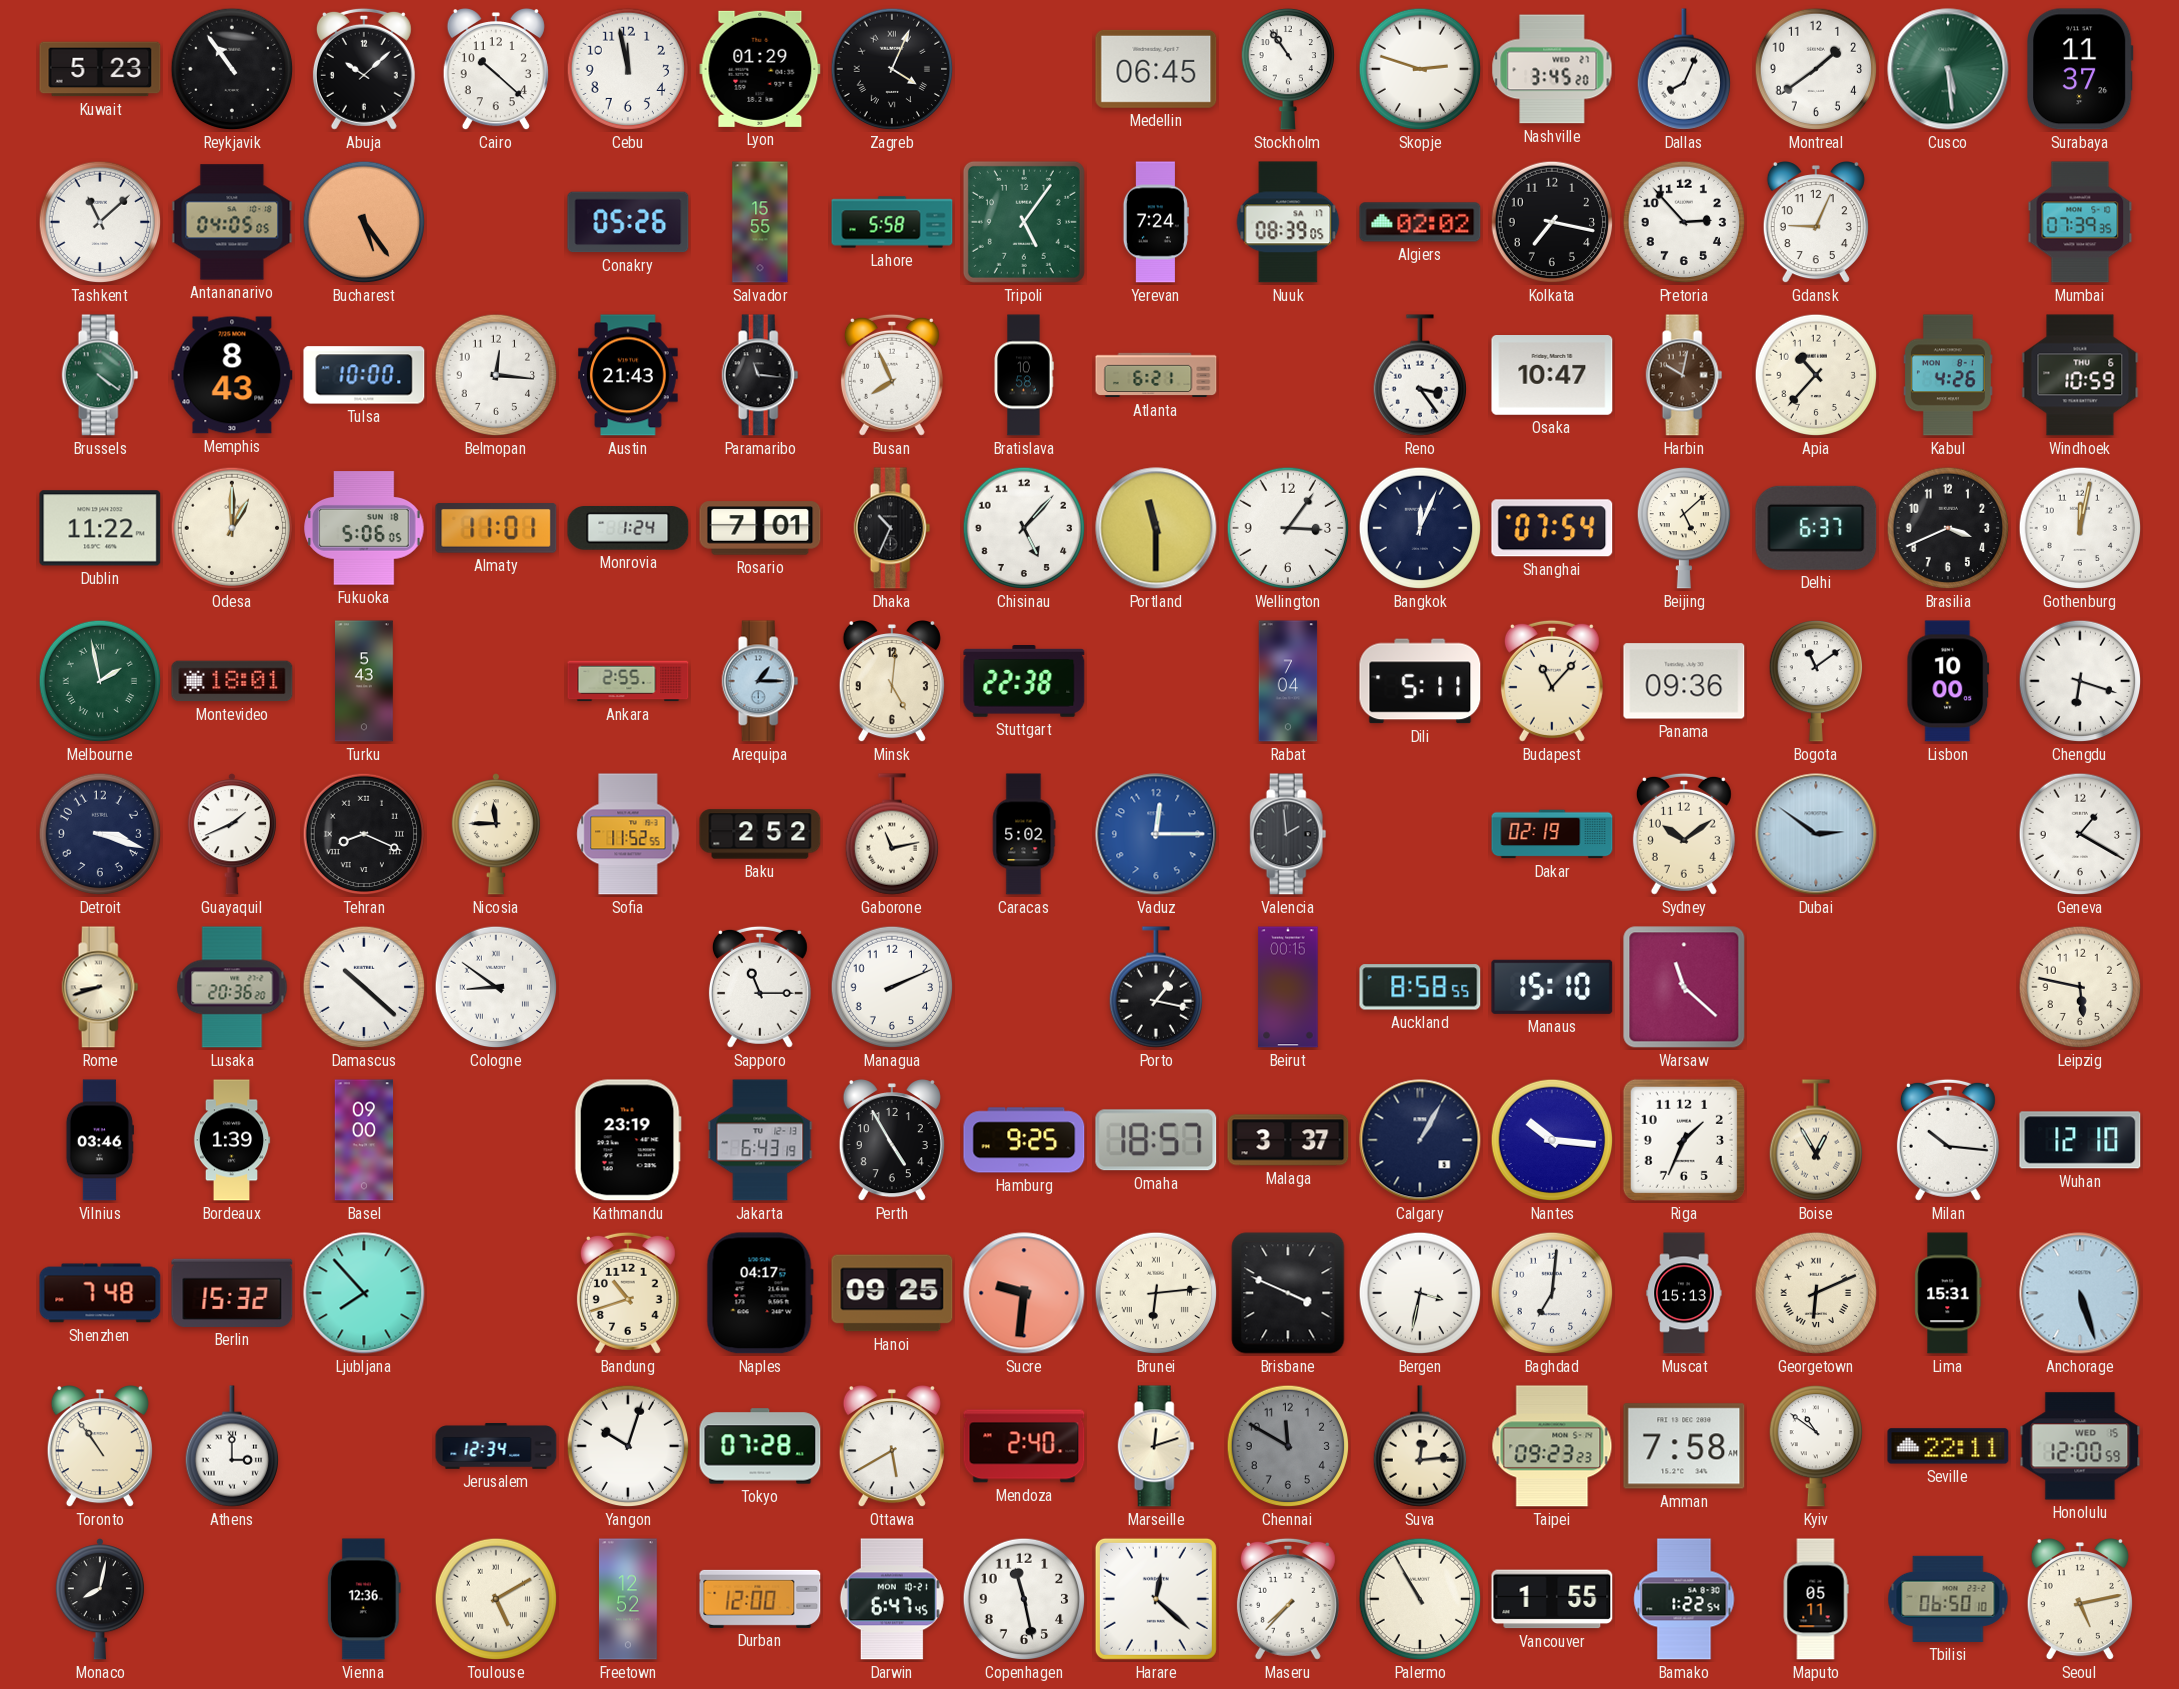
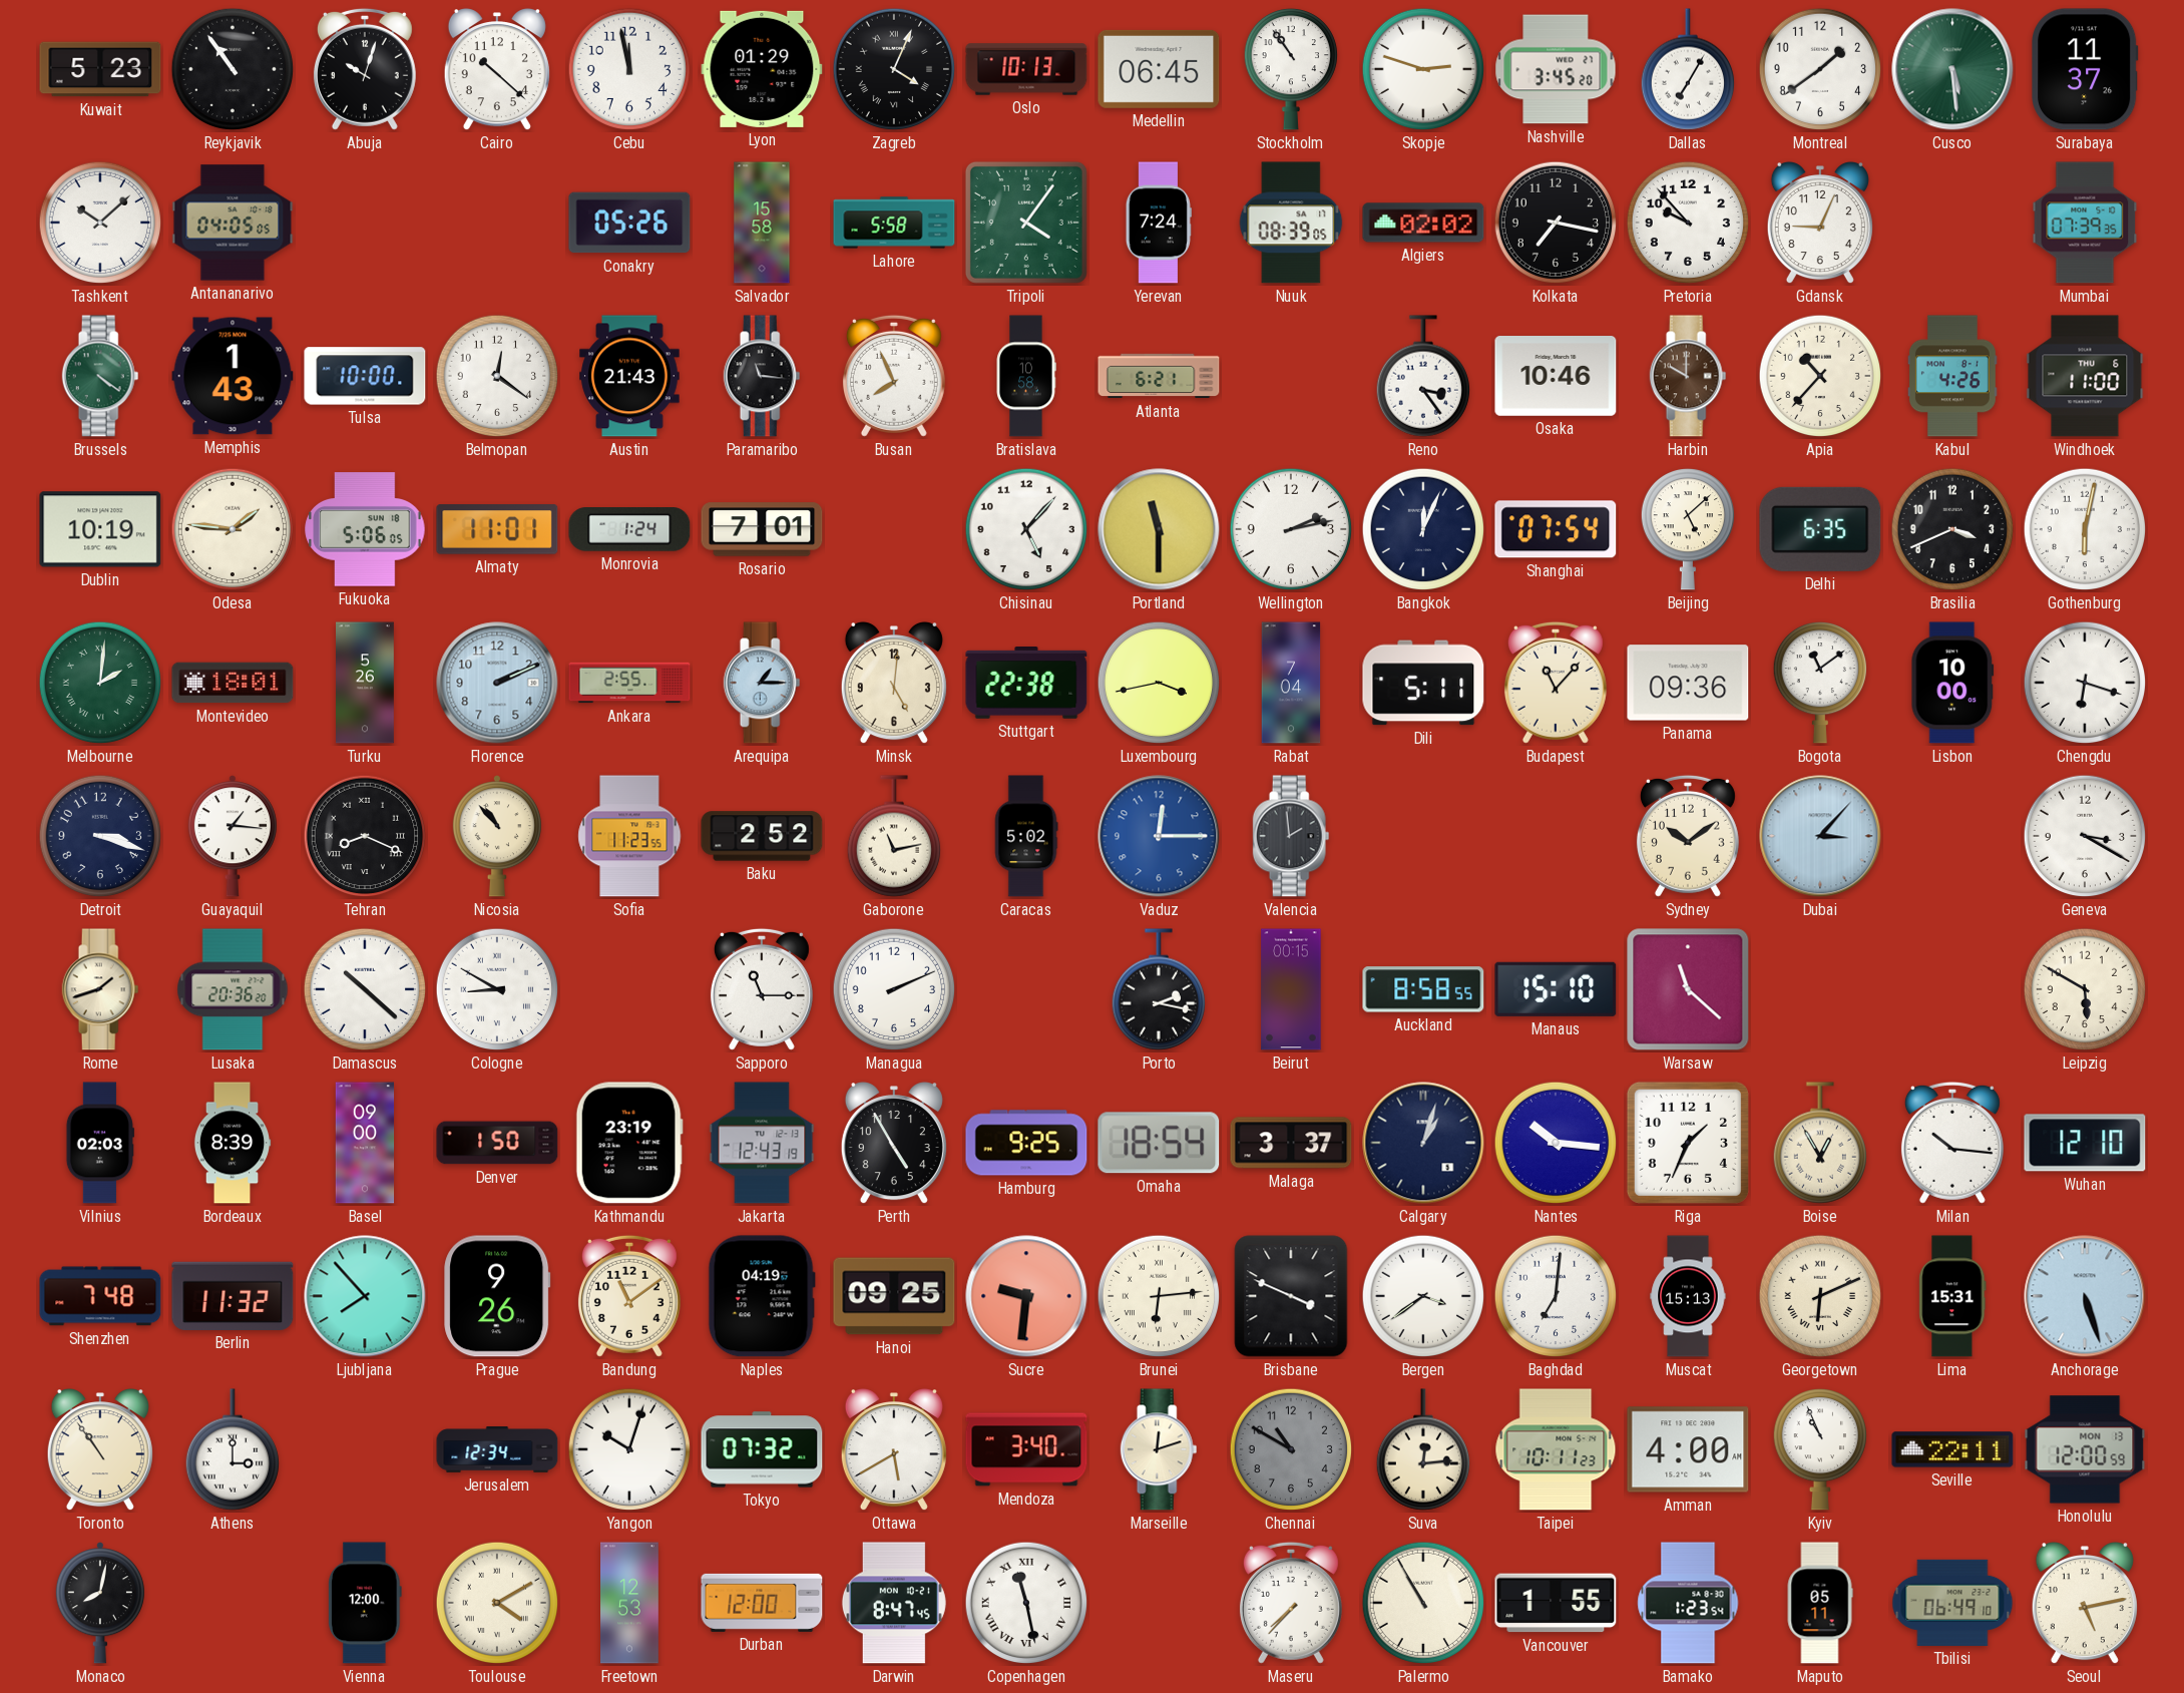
Abuja: 10:08 -> 10:03 (365, 69)
Oslo: none -> 10:13 (1026, 69)
Dallas: 8:04 -> 7:05 (1687, 69)
Tashkent: 11:08 -> 10:08 (100, 223)
Bucharest: 5:24 -> none (364, 222)
Salvador: 15:55 -> 15:58 (762, 223)
Tripoli: 5:06 -> 4:06 (1026, 223)
Pretoria: 2:53 -> 9:53 (1688, 223)
Memphis: 8:43 -> 1:43 (233, 376)
Belmopan: 12:16 -> 12:21 (497, 376)
Osaka: 10:47 -> 10:46 (1556, 377)
Harbin: 10:02 -> 10:00 (1688, 376)
Windhoek: 10:59 -> 11:00 (2085, 376)
Dublin: 11:22 -> 10:19 (100, 529)
Odesa: 1:00 -> 1:46 (233, 529)
Dhaka: 10:34 -> none (892, 528)
Wellington: 3:06 -> 2:13 (1291, 529)
Delhi: 6:37 -> 6:35 (1820, 529)
Gothenburg: 12:02 -> 6:02 (2085, 529)
Melbourne: 1:58 -> 2:01 (100, 683)
Turku: 5:43 -> 5:26 (366, 683)
Florence: none -> 2:11 (497, 683)
Luxembourg: none -> 3:43 (1159, 683)
Guayaquil: 1:41 -> 1:16 (233, 836)
Nicosia: 11:45 -> 10:53 (497, 836)
Sofia: 11:52 -> 11:23 (629, 836)
Dakar: 02:19 -> none (1552, 834)
Dubai: 2:51 -> 3:07 (1820, 836)
Geneva: 1:20 -> 3:20 (2085, 836)
Rome: 8:42 -> 1:42 (100, 989)
Cologne: 8:51 -> 8:50 (497, 989)
Porto: 1:17 -> 2:17 (1158, 989)
Leipzig: 5:47 -> 5:50 (2085, 989)
Vilnius: 03:46 -> 02:03 (100, 1143)
Bordeaux: 1:39 -> 8:39 (233, 1143)
Denver: none -> 1:50 (497, 1143)
Jakarta: 6:43 -> 12:43 (762, 1143)
Omaha: 18:57 -> 18:54 (1159, 1143)
Calgary: 1:05 -> 1:03 (1423, 1143)
Berlin: 15:32 -> 11:32 (233, 1296)
Prague: none -> 9:26 (497, 1296)
Bandung: 10:42 -> 11:09 (629, 1296)
Naples: 04:17 -> 04:19 (762, 1296)
Bergen: 3:32 -> 3:39 (1423, 1296)
Tokyo: 07:28 -> 07:32 (762, 1449)
Mendoza: 2:40 -> 3:40 (1026, 1449)
Chennai: 11:50 -> 10:50 (1291, 1449)
Taipei: 09:23 -> 10:11 (1556, 1449)
Amman: 7:58 -> 4:00 (1688, 1449)
Kyiv: 10:51 -> 10:56 (1819, 1449)
Honolulu date: WED 15 -> MON 13 (2085, 1449)
Vienna: 12:36 -> 12:00 (365, 1603)
Toulouse: 5:10 -> 4:10 (497, 1603)
Freetown: 12:52 -> 12:53 (630, 1603)
Darwin: 6:47 -> 8:47 (894, 1603)
Copenhagen numerals: Arabic -> Roman (1026, 1603)
Harare: 12:22 -> none (1156, 1599)
Bamako: 1:22 -> 1:23 (1688, 1603)
Tbilisi: 06:50 -> 06:49 (1952, 1603)
